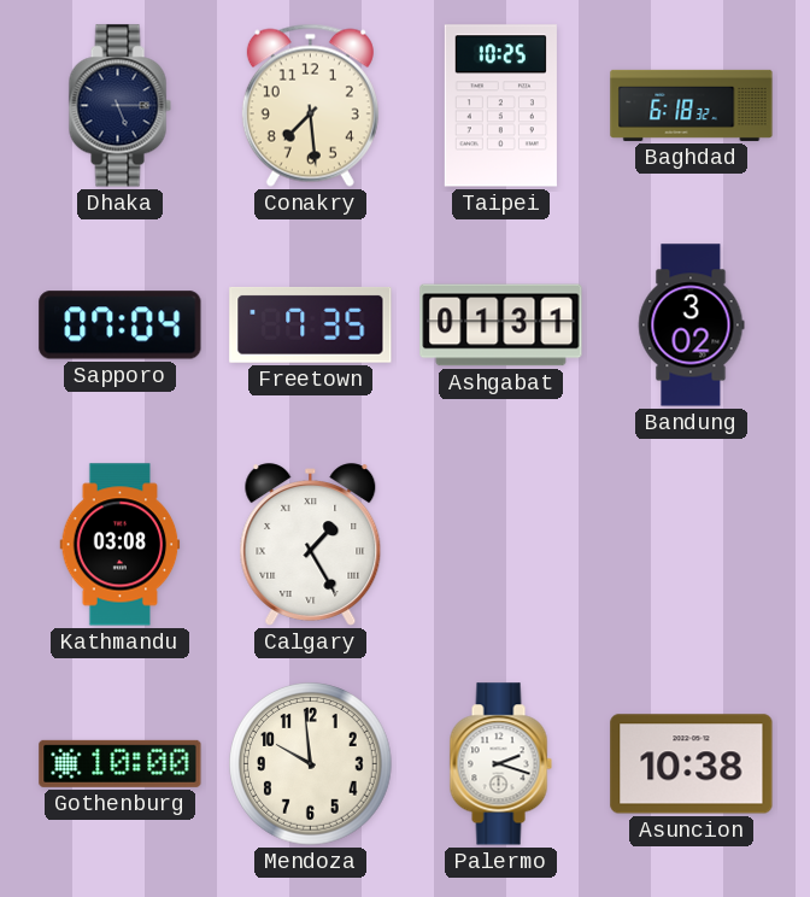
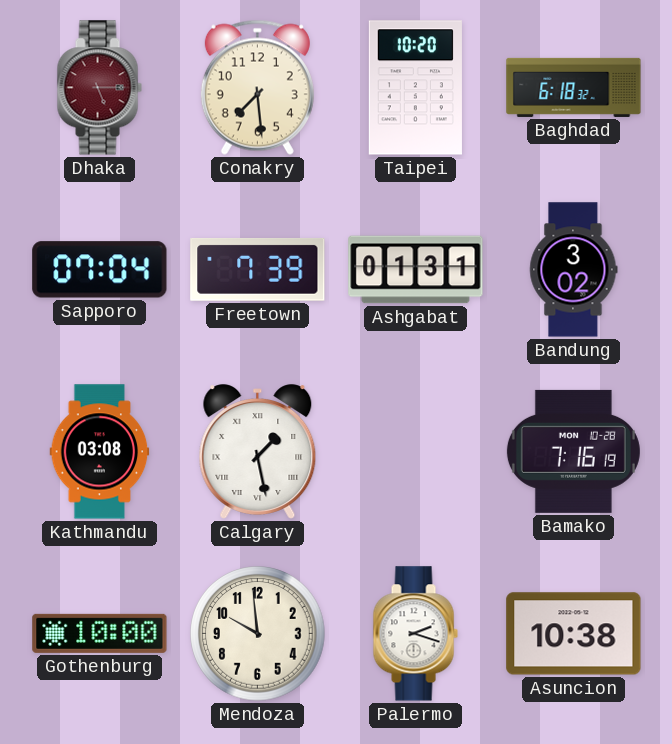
Dhaka dial: navy -> burgundy (99, 88)
Taipei: 10:25 -> 10:20 (415, 88)
Freetown: 7:35 -> 7:39 (258, 270)
Calgary: 1:25 -> 1:28 (258, 452)
Bamako: none -> 7:16 (573, 451)
